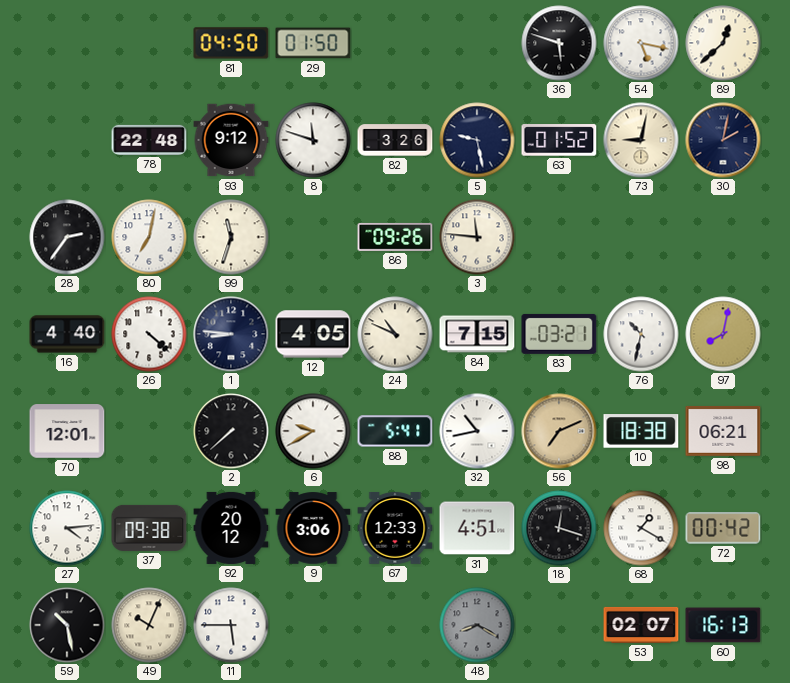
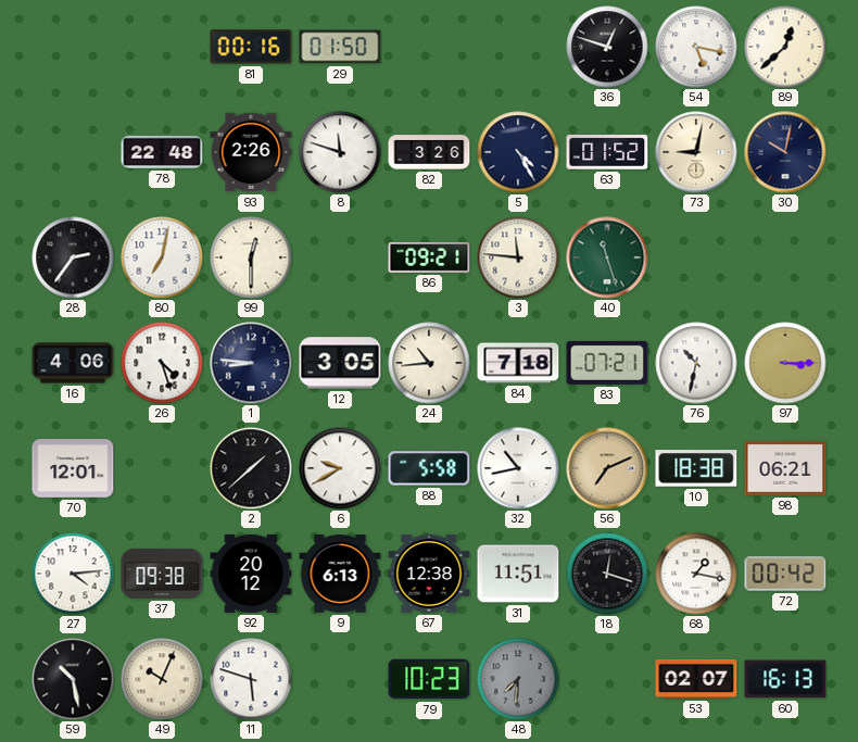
81: 04:50 -> 00:16 (251, 47)
36: 5:48 -> 12:48 (607, 47)
93: 9:12 -> 2:26 (251, 152)
5: 9:28 -> 4:25 (518, 152)
30: 2:02 -> 10:02 (785, 152)
99: 11:33 -> 12:30 (251, 257)
86: 09:26 -> 09:21 (429, 257)
40: none -> 11:27 (607, 257)
16: 4:40 -> 4:06 (73, 363)
26: 4:22 -> 4:27 (162, 363)
12: 4:05 -> 3:05 (340, 363)
24: 10:49 -> 10:44 (429, 363)
84: 7:15 -> 7:18 (518, 363)
83: 03:21 -> 07:21 (607, 363)
97: 8:02 -> 3:15 (785, 363)
2: 7:38 -> 1:38 (251, 468)
88: 5:41 -> 5:58 (429, 468)
9: 3:06 -> 6:13 (340, 574)
67: 12:33 -> 12:38 (429, 574)
31: 4:51 -> 11:51 (518, 574)
68: 1:20 -> 1:17 (696, 574)
11: 5:45 -> 5:48 (251, 679)
79: none -> 10:23 (429, 679)
48: 8:20 -> 7:31 (518, 679)
